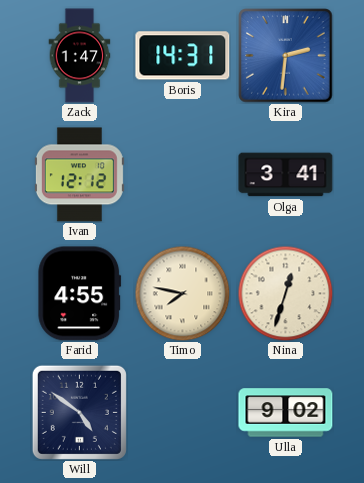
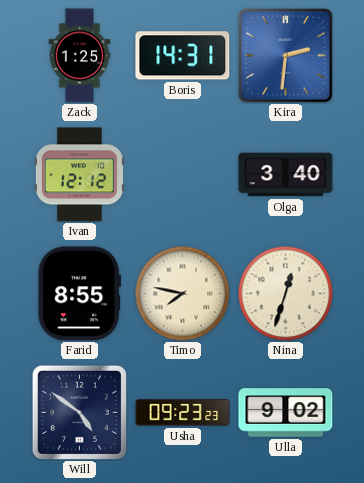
Zack: 1:47 -> 1:25 (80, 56)
Olga: 3:41 -> 3:40 (286, 175)
Farid: 4:55 -> 8:55 (80, 294)
Usha: none -> 09:23 (183, 413)
